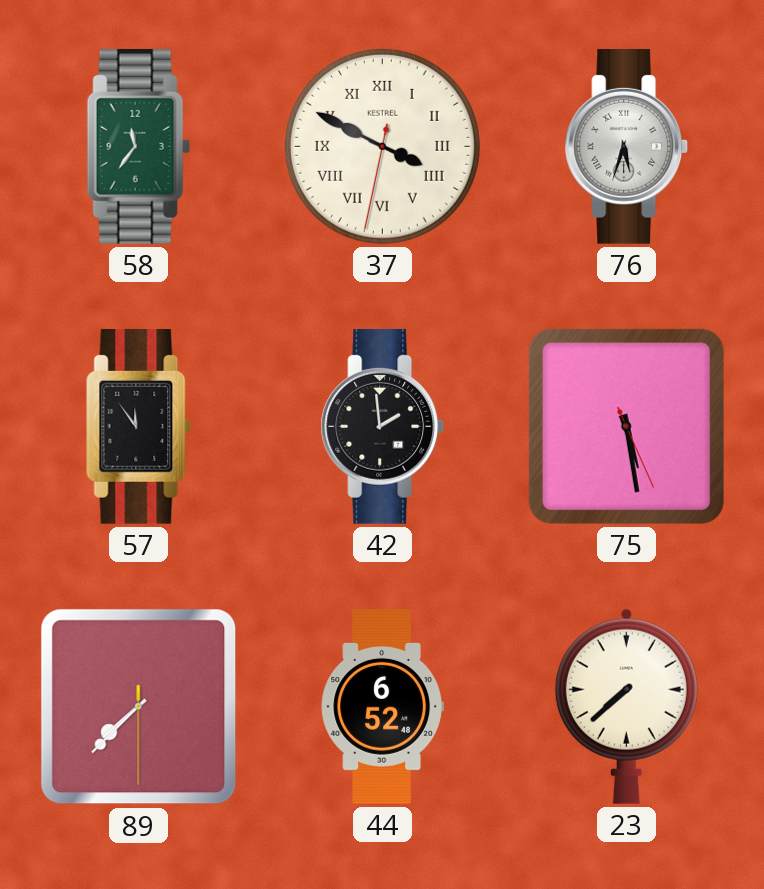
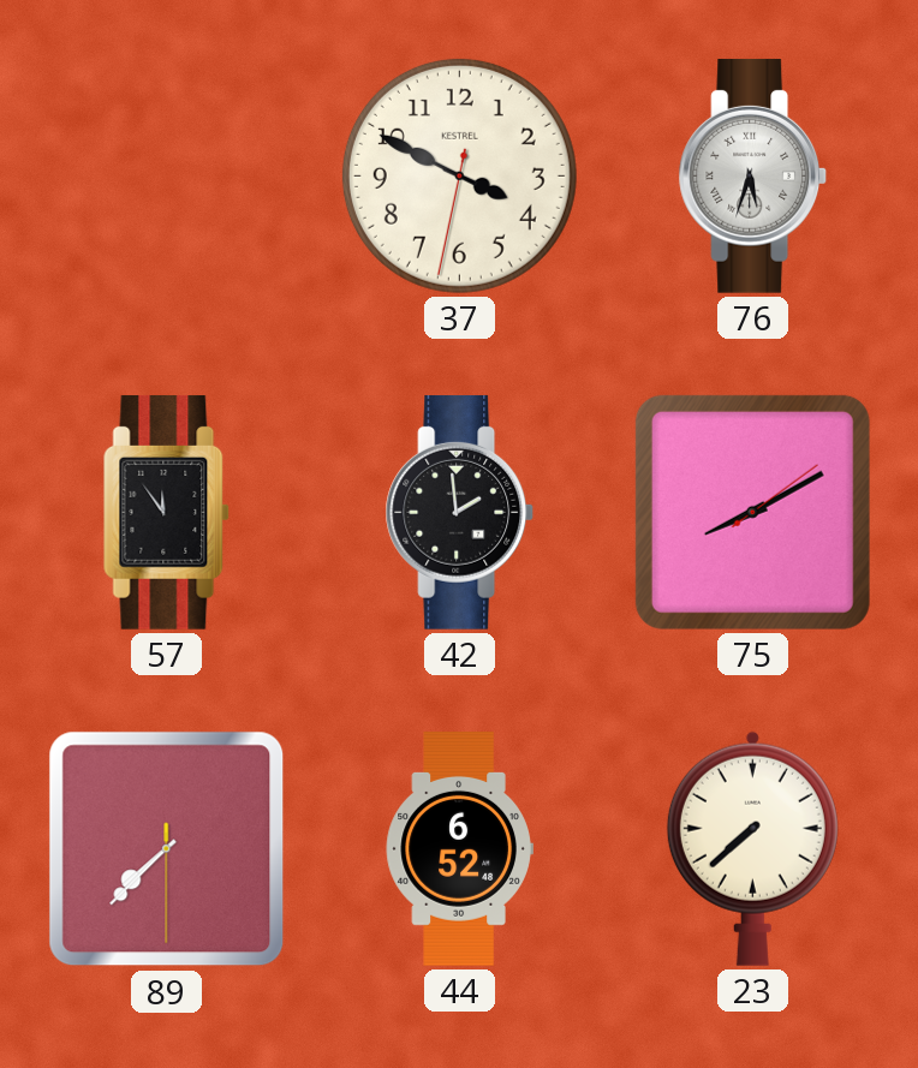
58: 11:36 -> none (138, 146)
37 numerals: Roman -> Arabic (459, 175)
75: 5:28 -> 8:10 (752, 512)
